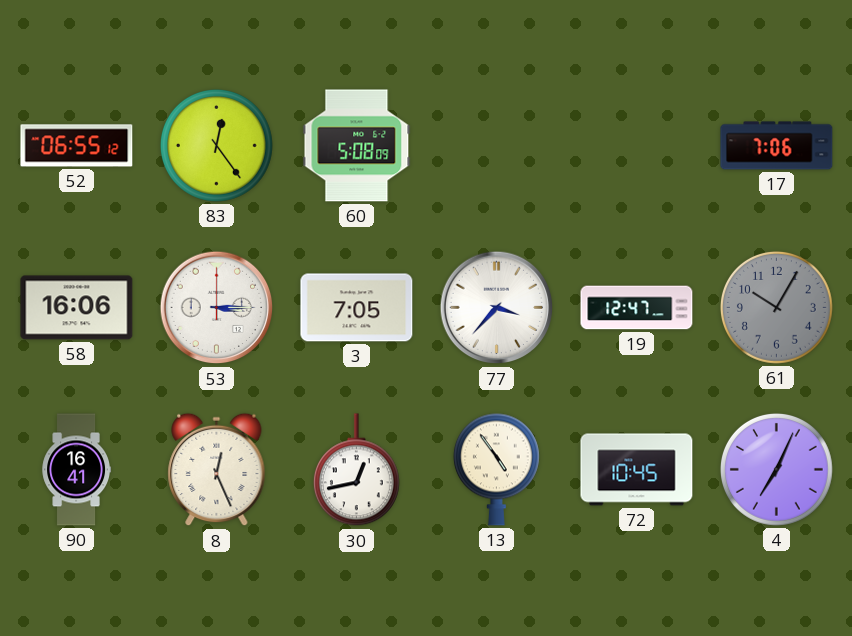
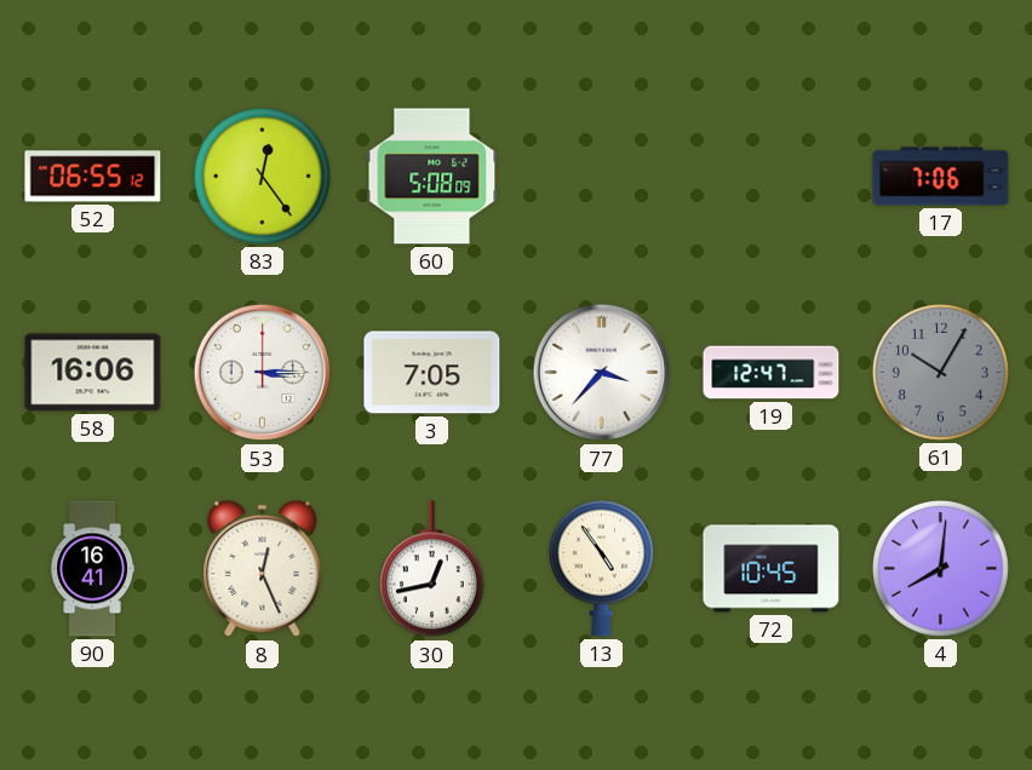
4: 7:04 -> 8:01 (940, 568)
